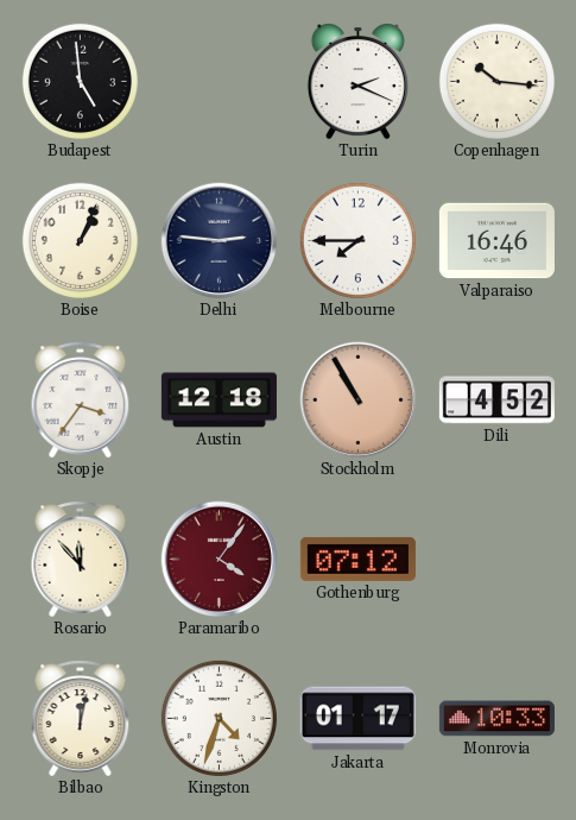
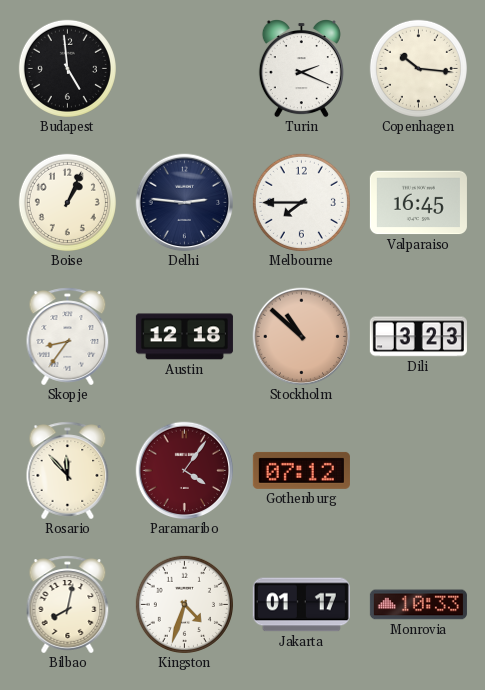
Valparaiso: 16:46 -> 16:45 (418, 203)
Skopje: 3:36 -> 8:36 (68, 337)
Stockholm: 10:55 -> 10:52 (302, 337)
Dili: 4:52 -> 3:23 (418, 337)
Bilbao: 12:02 -> 8:02 (68, 605)
